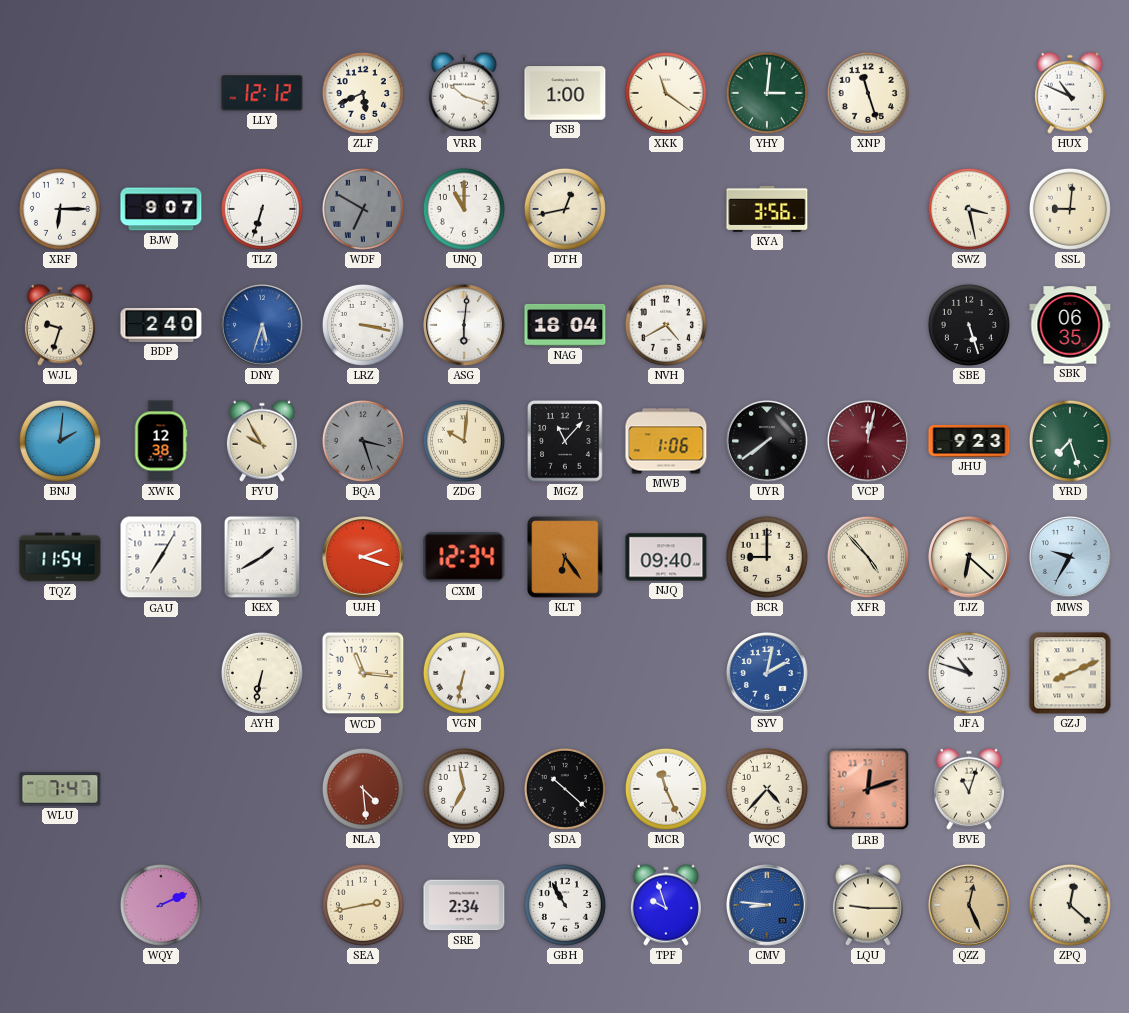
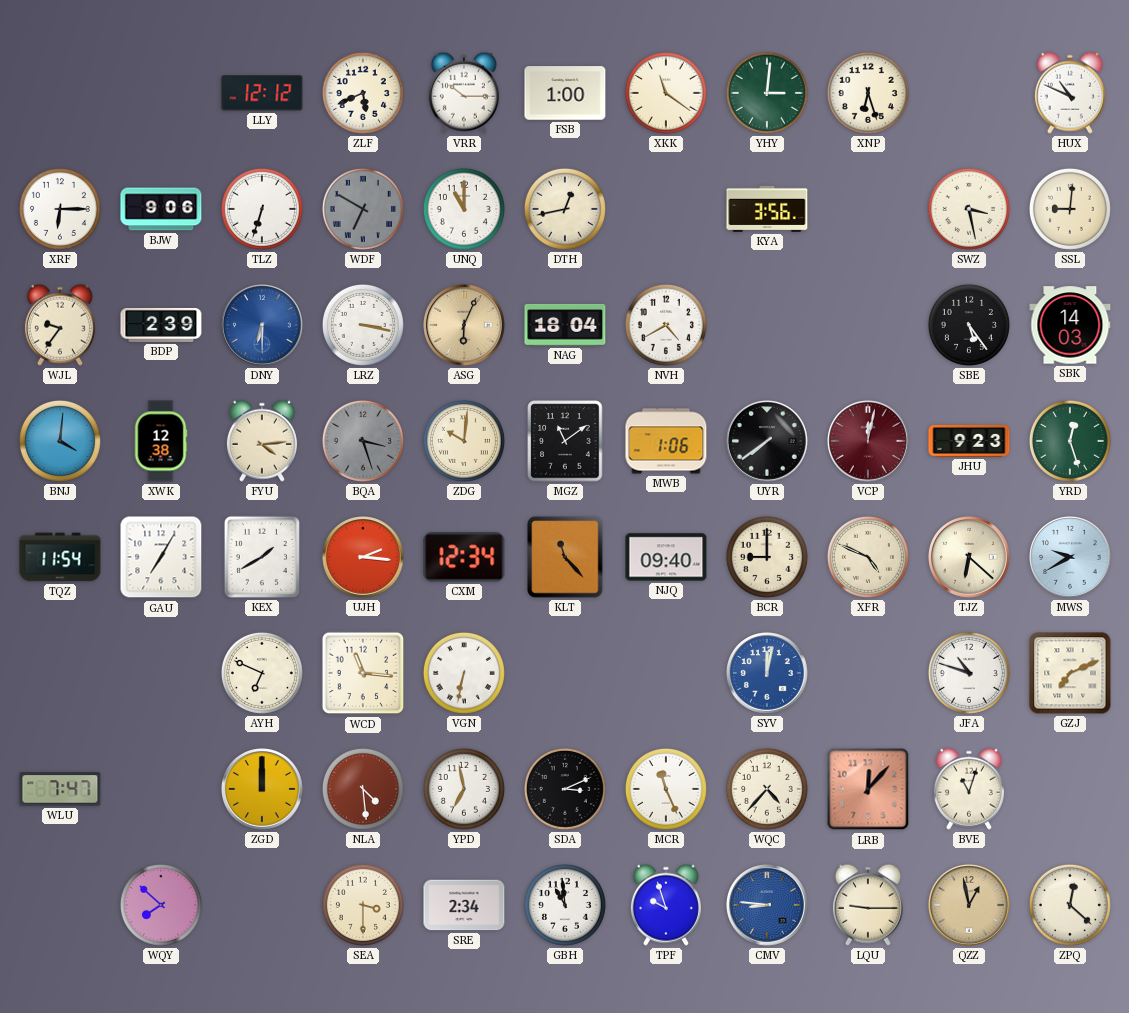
VRR: 10:18 -> 10:15 (464, 93)
XNP: 11:27 -> 6:27 (868, 93)
BJW: 9:07 -> 9:06 (161, 209)
WJL: 9:33 -> 9:36 (60, 325)
BDP: 2:40 -> 2:39 (161, 325)
DNY: 5:33 -> 6:30 (263, 326)
ASG: 6:01 -> 6:04 (465, 326)
ASG dial: white -> champagne (465, 326)
SBE: 5:27 -> 5:24 (969, 325)
SBK: 06:35 -> 14:03 (1070, 325)
BNJ: 2:01 -> 4:01 (60, 441)
FYU: 9:55 -> 4:14 (262, 441)
MGZ: 11:07 -> 11:09 (565, 441)
YRD: 7:27 -> 12:27 (1070, 441)
UJH: 2:18 -> 2:16 (364, 558)
KLT: 6:24 -> 11:23 (565, 557)
XFR: 4:53 -> 4:49 (868, 557)
MWS: 9:35 -> 9:40 (1071, 558)
AYH: 6:32 -> 6:49 (262, 673)
SYV: 2:02 -> 12:02 (768, 674)
GZJ: 8:11 -> 7:11 (1070, 673)
ZGD: none -> 12:00 (263, 790)
SDA: 10:22 -> 3:11 (565, 789)
LRB: 12:12 -> 12:07 (868, 789)
WQY: 2:11 -> 7:52 (161, 905)
SEA: 2:43 -> 3:30 (363, 905)
GBH: 10:55 -> 10:59 (565, 905)
QZZ: 12:26 -> 12:58 (970, 906)
